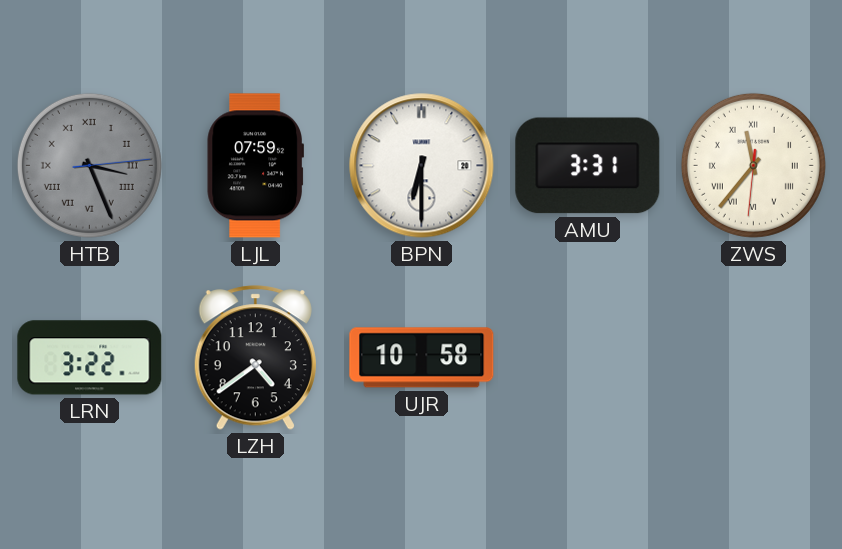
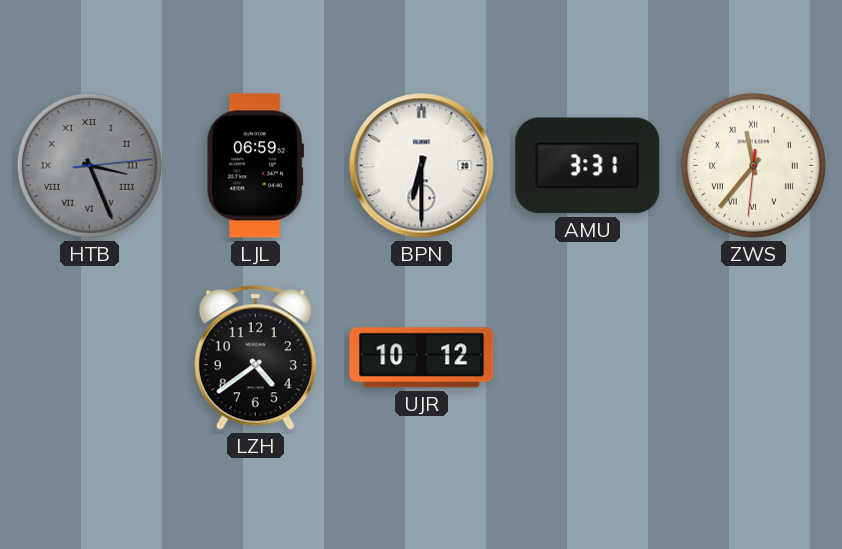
LJL: 07:59 -> 06:59 (255, 166)
LRN: 3:22 -> none (90, 358)
UJR: 10:58 -> 10:12 (422, 358)
